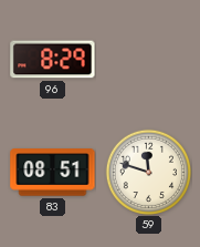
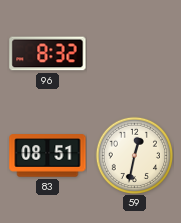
96: 8:29 -> 8:32 (48, 54)
59: 11:48 -> 12:32 (134, 155)
